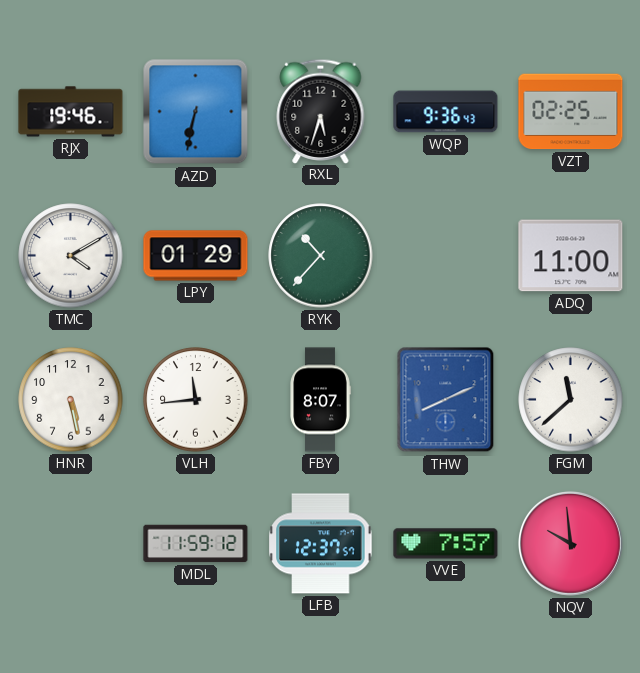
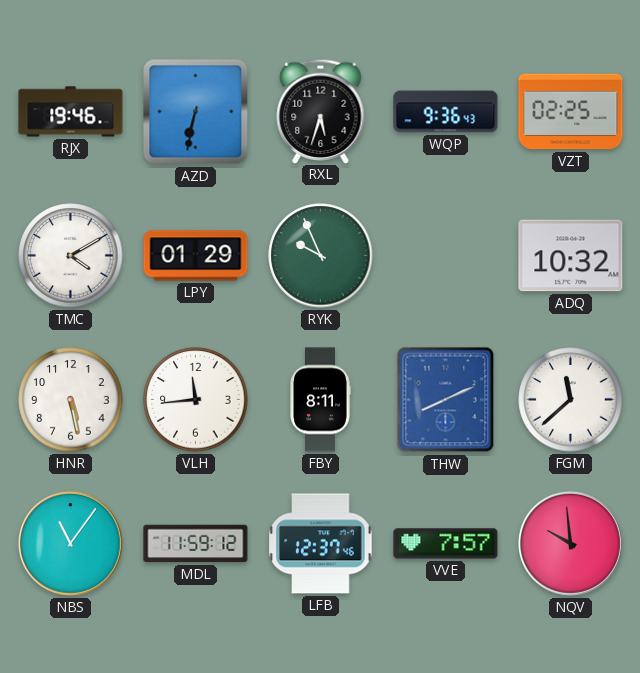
RYK: 10:37 -> 9:56 (321, 256)
ADQ: 11:00 -> 10:32 (571, 256)
FBY: 8:07 -> 8:11 (320, 400)
NBS: none -> 11:06 (70, 543)
LFB: 12:37:57 -> 12:37:46 (321, 544)
